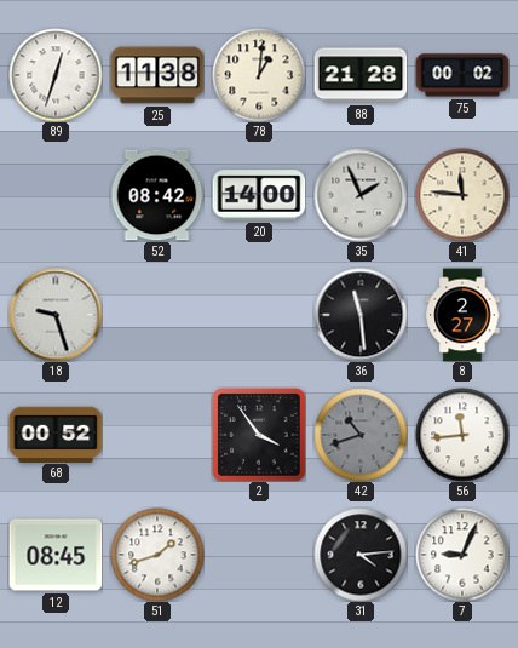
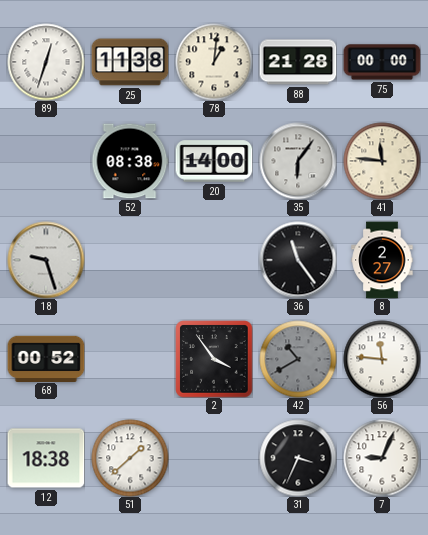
75: 00:02 -> 00:00 (382, 62)
52: 08:42 -> 08:38 (130, 161)
35: 1:56 -> 6:06 (298, 161)
36: 11:29 -> 11:24 (298, 260)
42: 10:42 -> 10:40 (298, 359)
56: 11:44 -> 11:46 (382, 359)
12: 08:45 -> 18:38 (46, 458)
51: 1:42 -> 1:38 (130, 458)
31: 4:14 -> 3:34 (298, 458)
